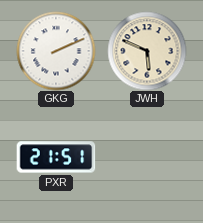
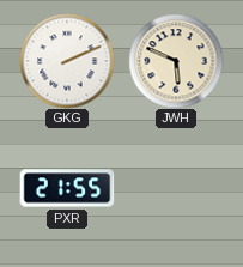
PXR: 21:51 -> 21:55 (67, 188)
